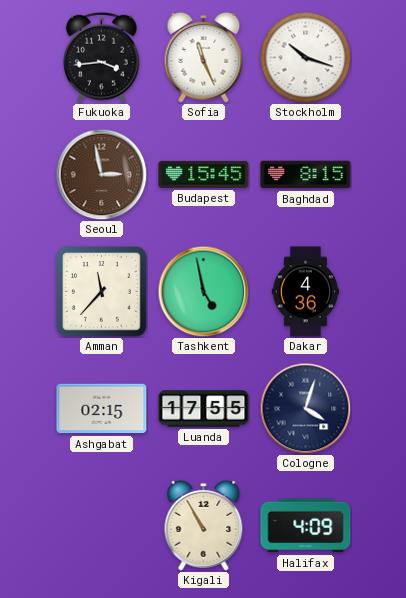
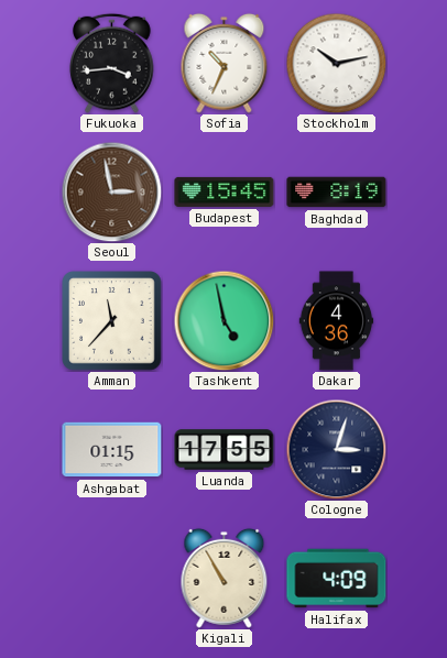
Sofia: 11:26 -> 10:34 (225, 63)
Stockholm: 10:18 -> 10:13 (336, 63)
Baghdad: 8:15 -> 8:19 (337, 193)
Ashgabat: 02:15 -> 01:15 (112, 450)
Cologne: 4:03 -> 3:03 (336, 449)
